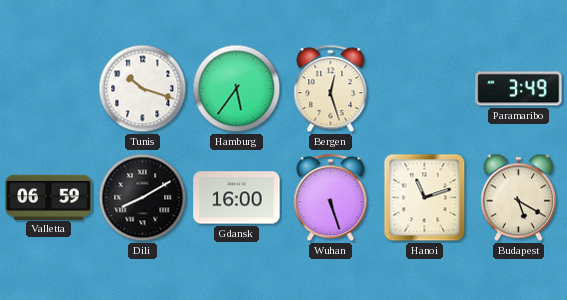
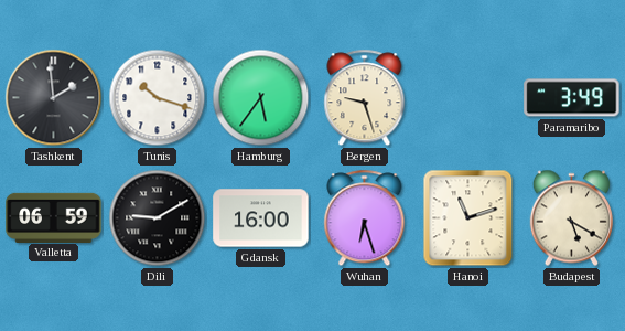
Tashkent: none -> 1:59 (54, 98)
Bergen: 12:27 -> 9:27 (365, 98)
Dili: 8:10 -> 9:10 (158, 218)
Wuhan: 5:27 -> 6:27 (365, 218)
